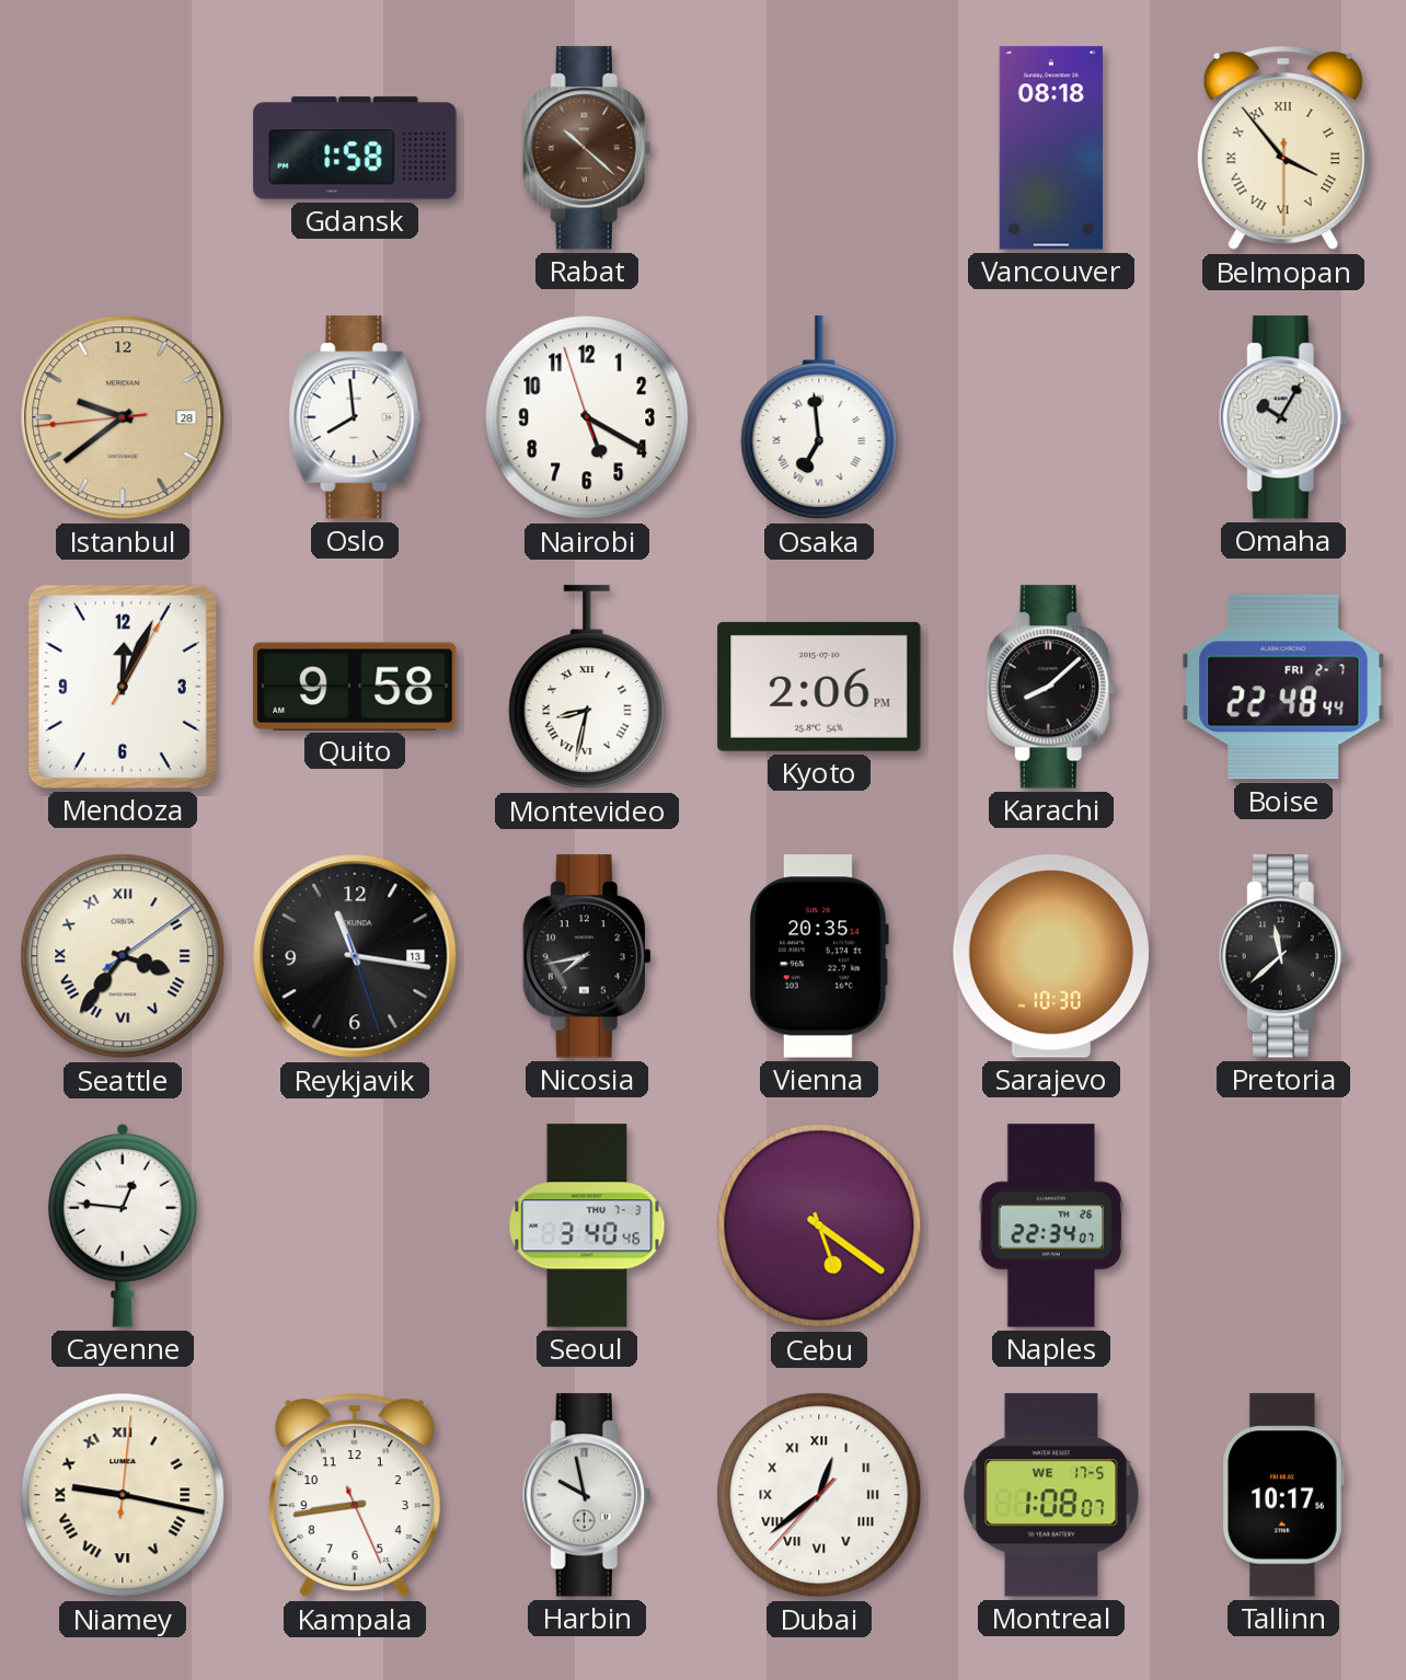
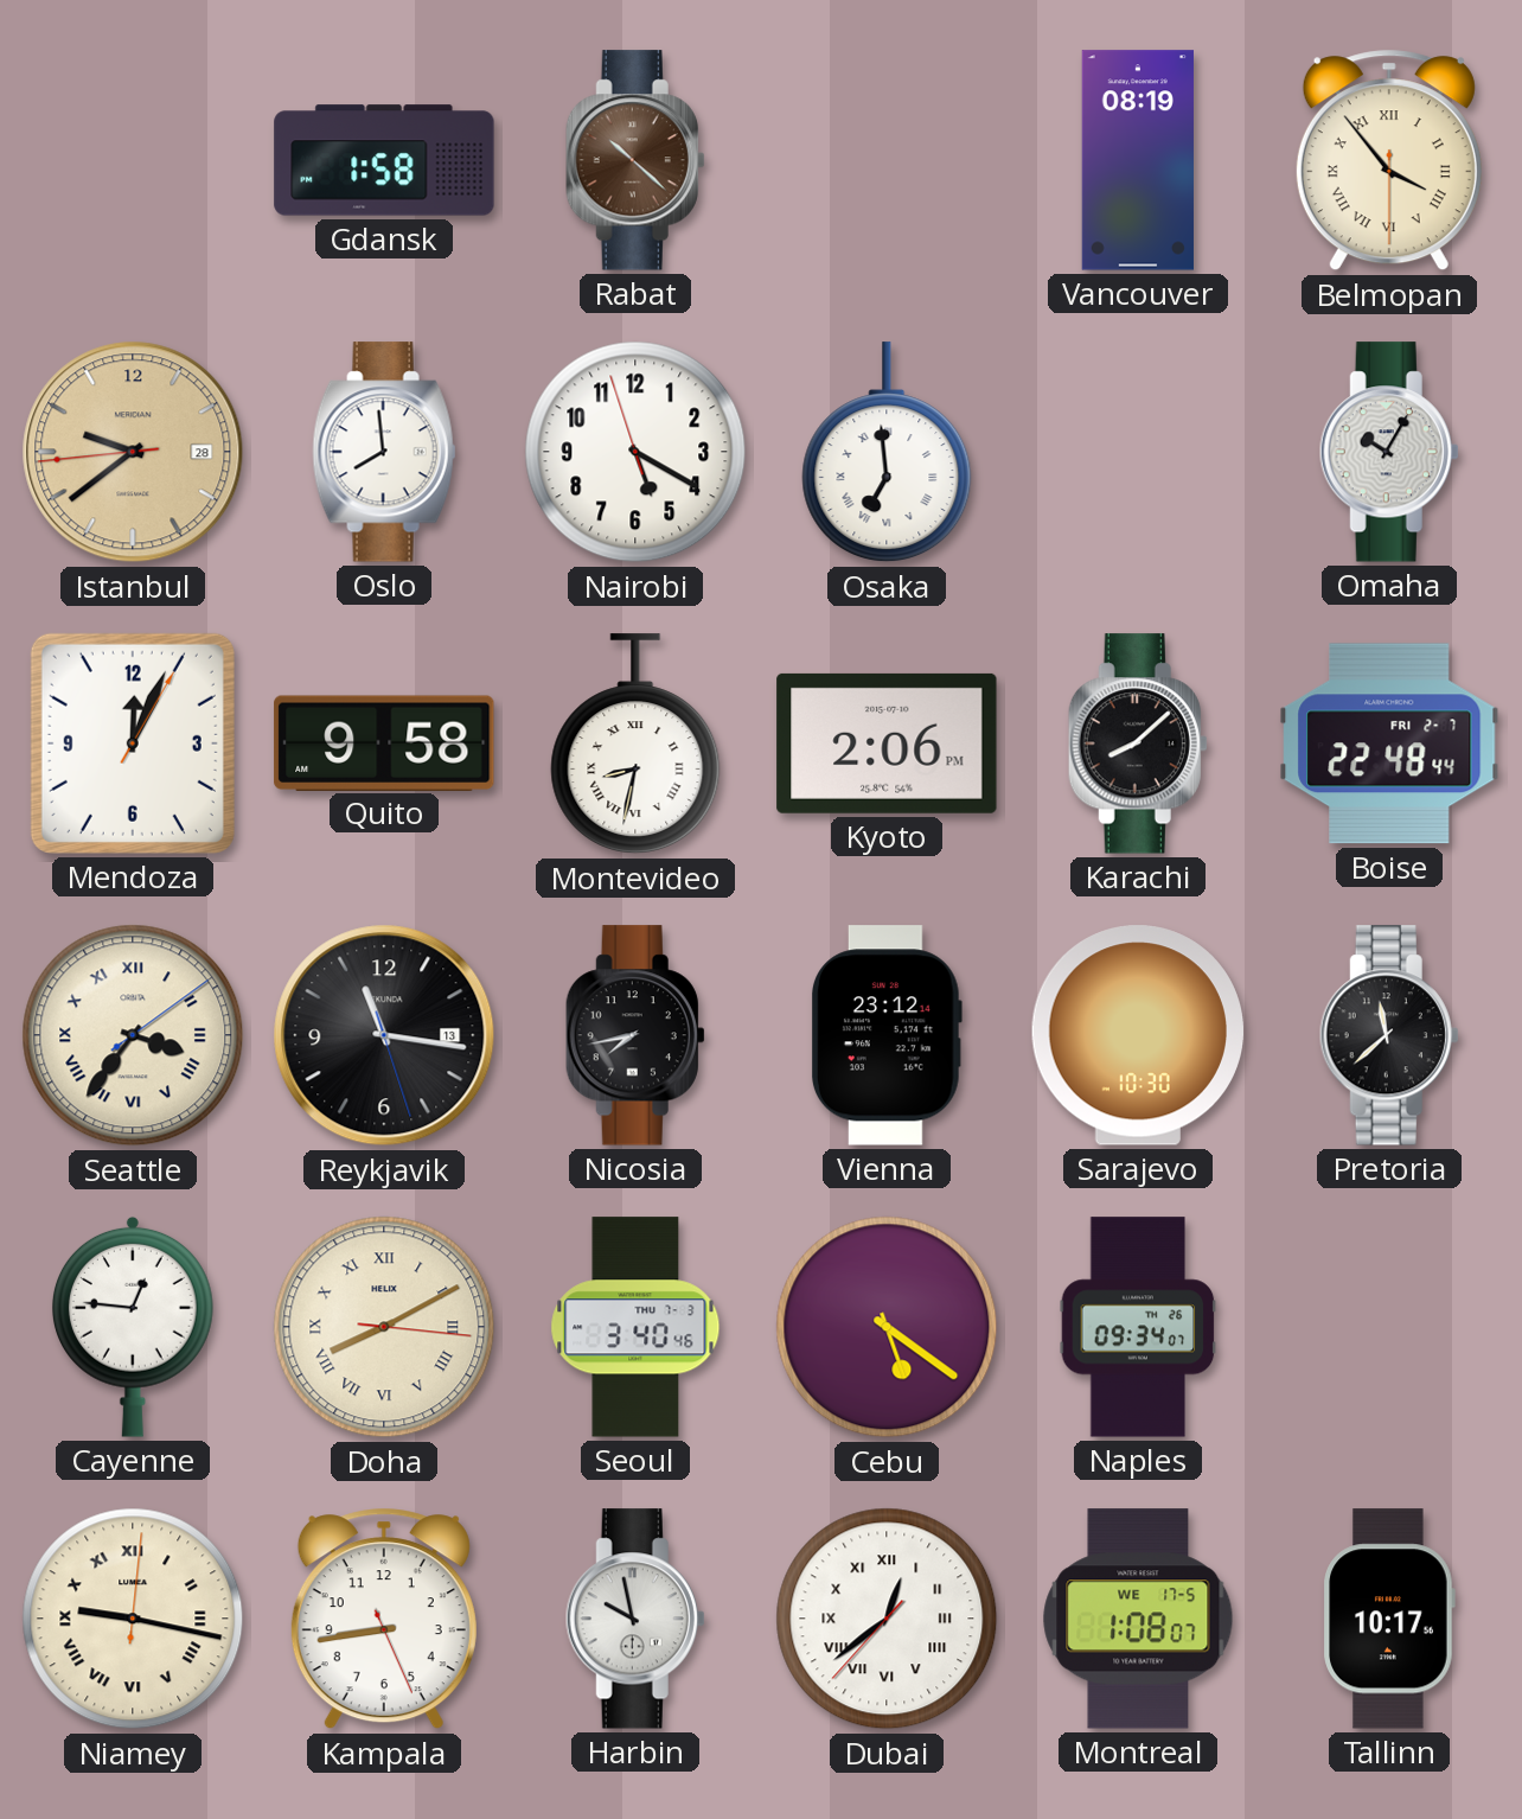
Vancouver: 08:18 -> 08:19 (1138, 160)
Vienna: 20:35 -> 23:12 (887, 1035)
Doha: none -> 8:10 (384, 1327)
Naples: 22:34 -> 09:34 (1138, 1327)
